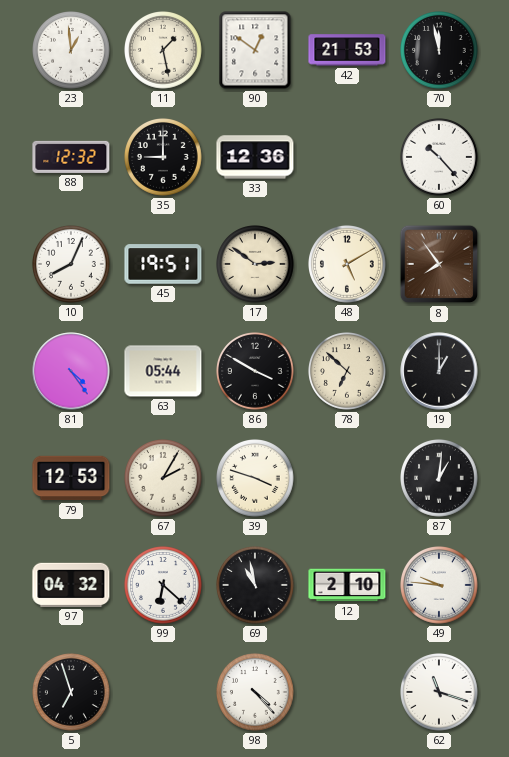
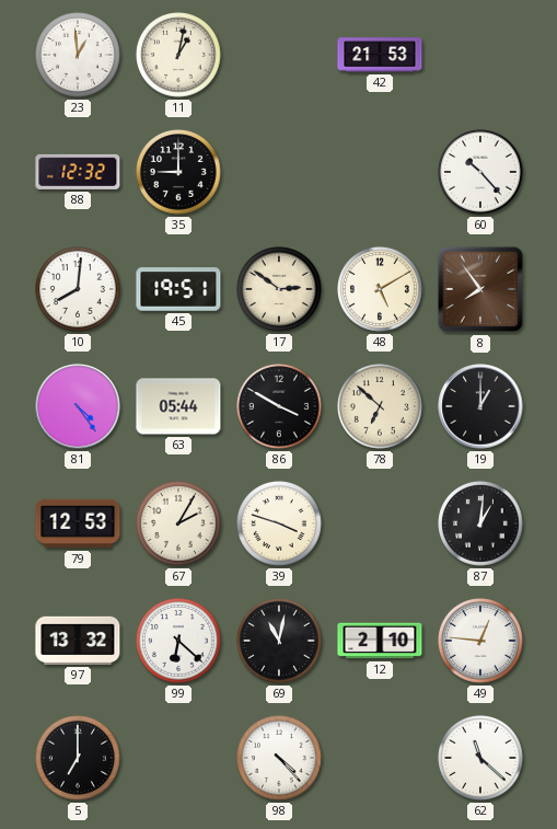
11: 1:28 -> 1:02 (179, 56)
90: 12:51 -> none (255, 50)
70: 11:58 -> none (440, 51)
33: 12:36 -> none (255, 157)
10: 8:04 -> 8:01 (79, 290)
97: 04:32 -> 13:32 (78, 641)
69: 10:58 -> 11:02 (280, 642)
49: 9:46 -> 12:46 (481, 642)
5: 6:57 -> 7:00 (79, 759)
62: 11:18 -> 11:22 (481, 759)
